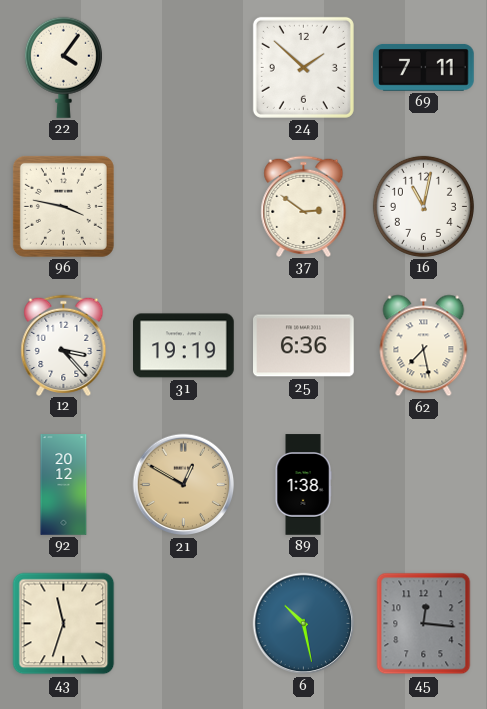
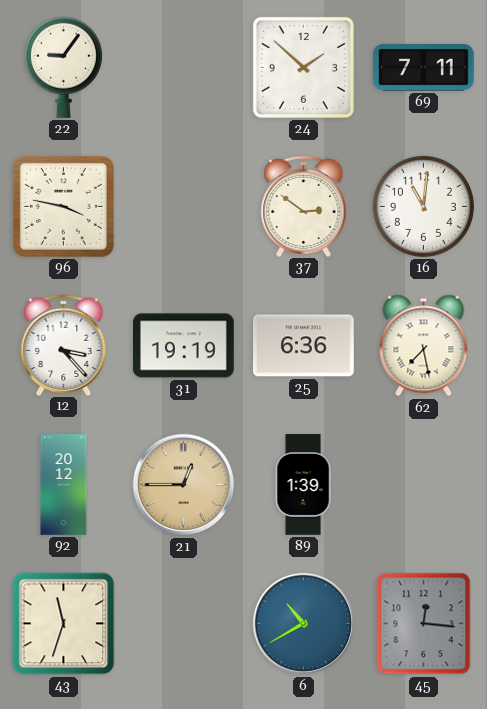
22: 4:06 -> 9:06 (63, 67)
16: 11:02 -> 11:01 (423, 206)
21: 12:50 -> 12:45 (184, 485)
89: 1:38 -> 1:39 (303, 485)
6: 10:28 -> 10:40 (304, 624)
